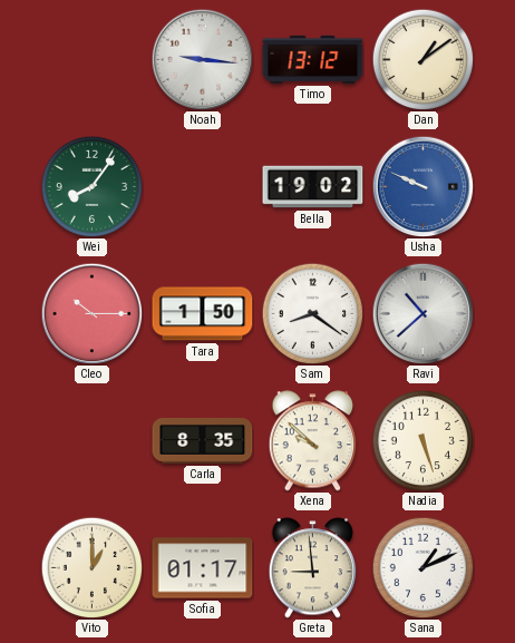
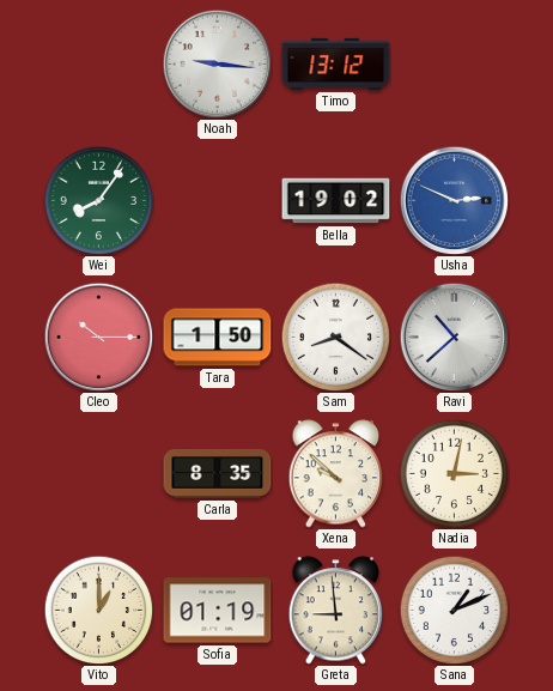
Dan: 1:09 -> none (422, 59)
Usha: 9:49 -> 2:49 (454, 200)
Nadia: 5:27 -> 3:02 (454, 473)
Sofia: 01:17 -> 01:19 (218, 611)
